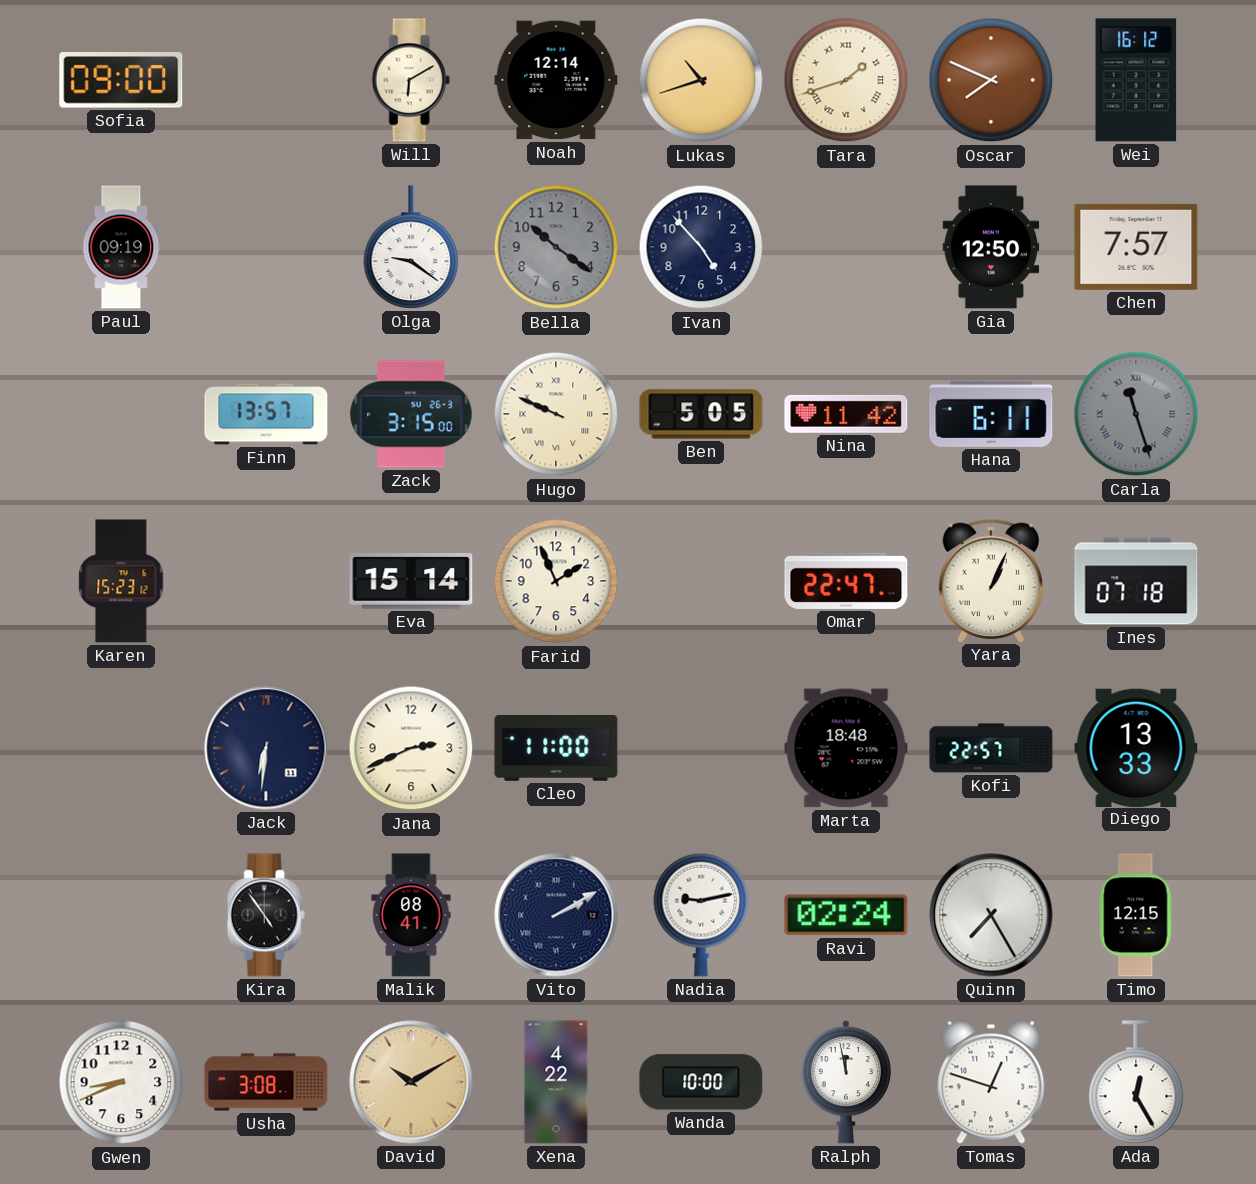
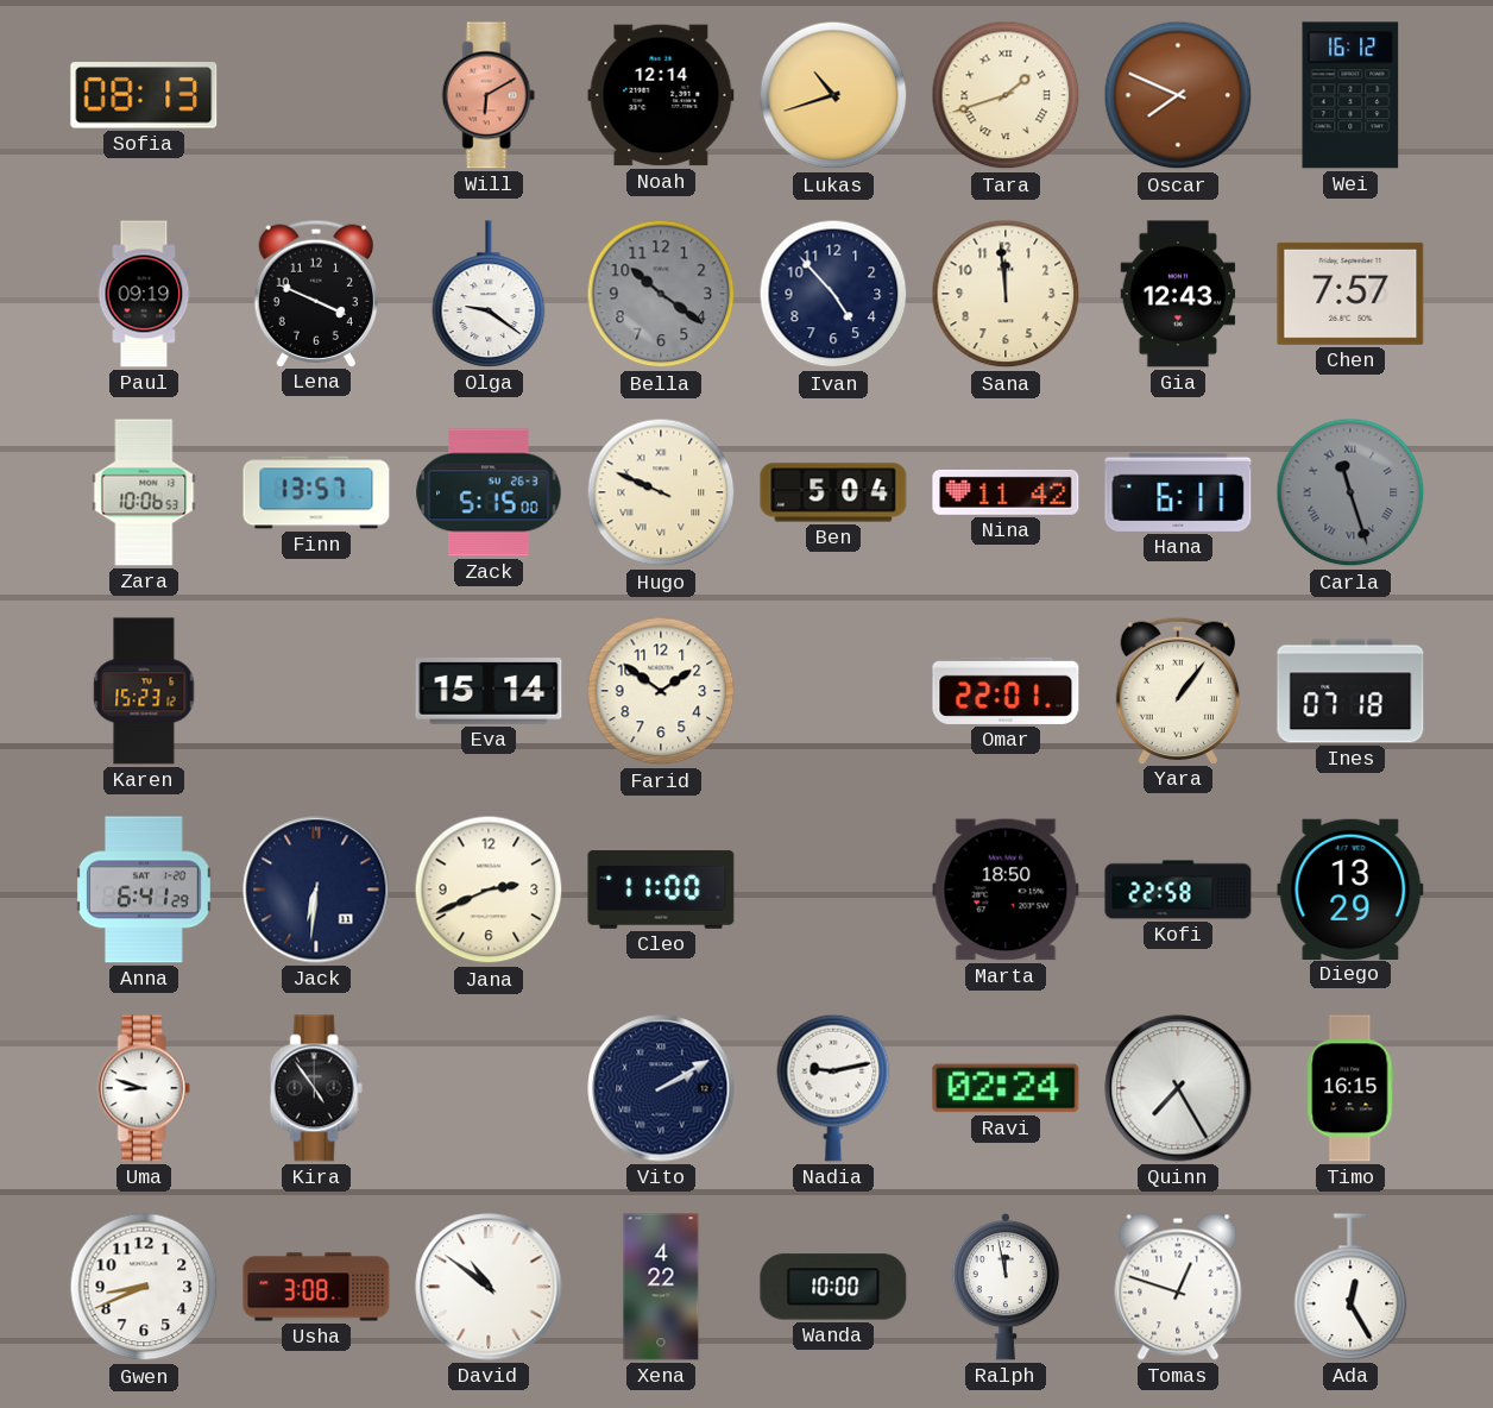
Sofia: 09:00 -> 08:13 (144, 95)
Will dial: cream -> salmon (489, 95)
Lena: none -> 3:49 (316, 293)
Sana: none -> 11:59 (1006, 294)
Gia: 12:50 -> 12:43 (1178, 294)
Zara: none -> 10:06 (144, 492)
Zack: 3:15 -> 5:15 (489, 492)
Ben: 5:05 -> 5:04 (833, 492)
Farid: 1:56 -> 1:51 (661, 691)
Omar: 22:47 -> 22:01 (1006, 691)
Yara: 1:04 -> 1:06 (1178, 690)
Anna: none -> 6:41 (145, 890)
Marta: 18:48 -> 18:50 (1006, 890)
Kofi: 22:57 -> 22:58 (1178, 890)
Diego: 13:33 -> 13:29 (1350, 888)
Uma: none -> 8:48 (144, 1088)
Malik: 08:41 -> none (411, 915)
Timo: 12:15 -> 16:15 (1350, 1088)
David: 10:10 -> 10:51 (489, 1287)
David dial: champagne -> white (489, 1287)
